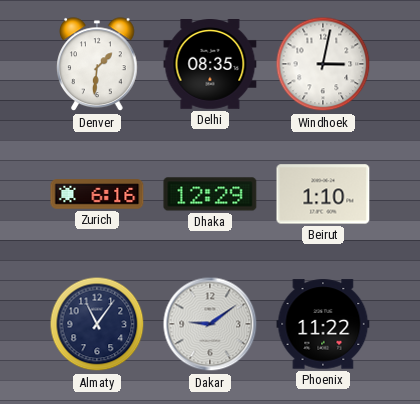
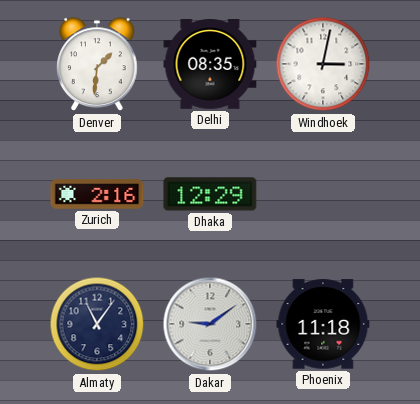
Zurich: 6:16 -> 2:16 (97, 194)
Beirut: 1:10 -> none (323, 194)
Phoenix: 11:22 -> 11:18 (323, 324)
